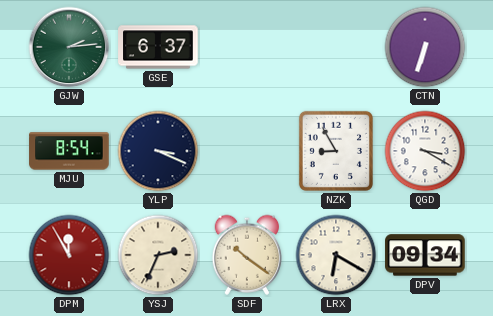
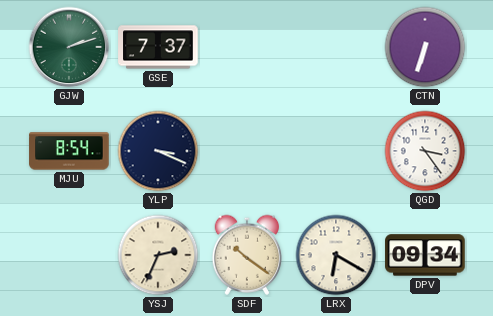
GJW: 2:14 -> 2:12 (69, 47)
GSE: 6:37 -> 7:37 (158, 47)
NZK: 8:55 -> none (336, 151)
QGD: 3:20 -> 3:24 (425, 151)
DPM: 11:55 -> none (69, 255)
